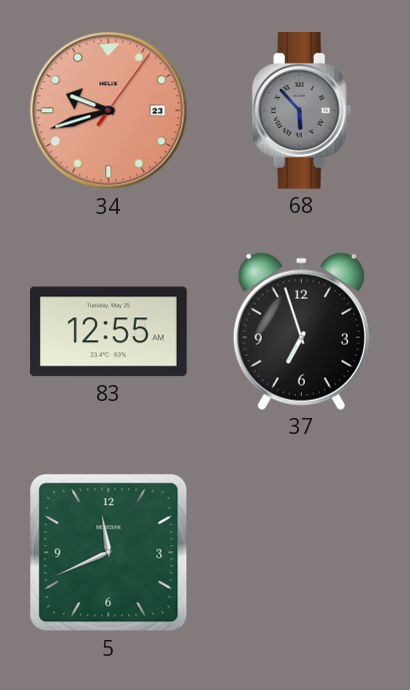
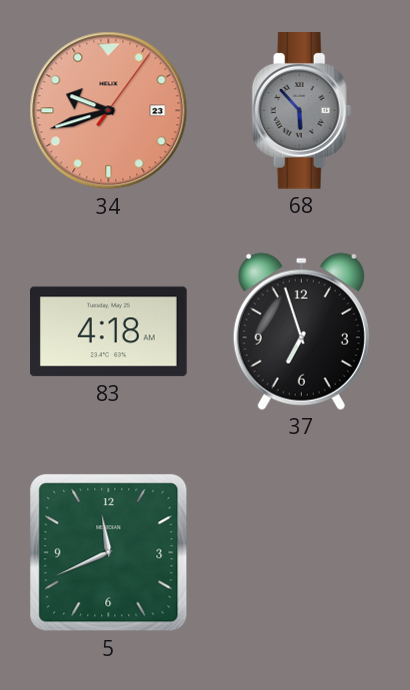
83: 12:55 -> 4:18 (109, 332)
